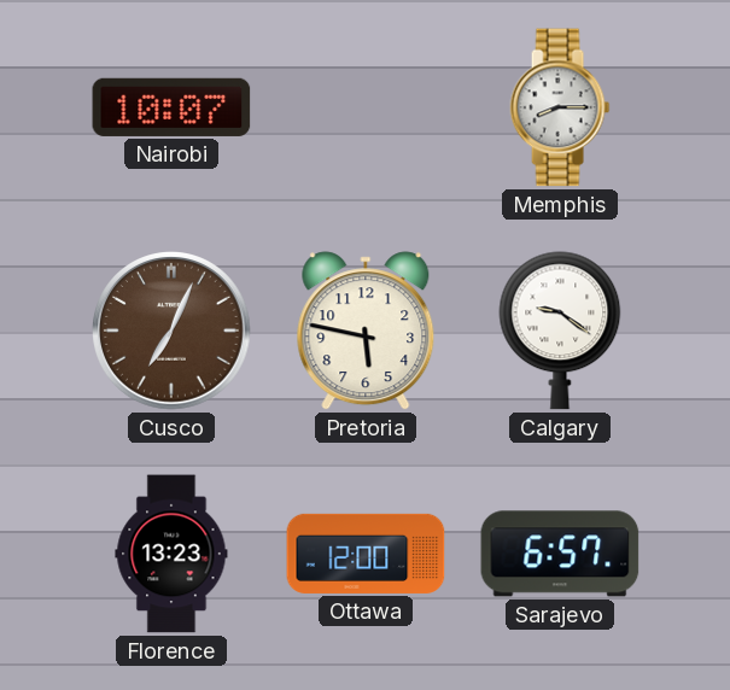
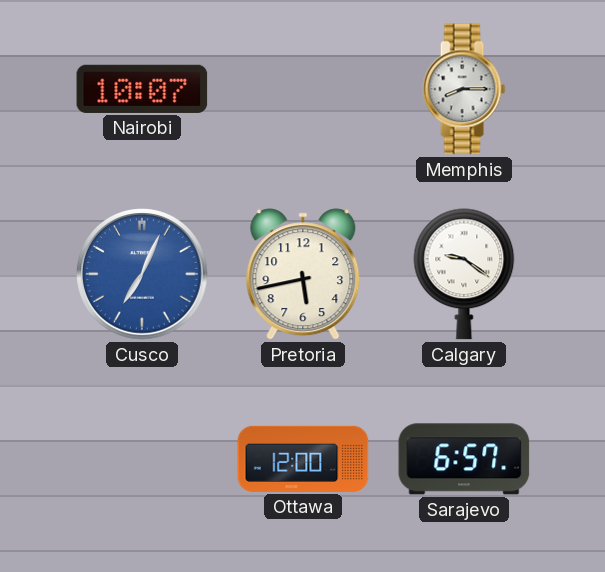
Cusco dial: brown -> blue (142, 274)
Pretoria: 5:47 -> 5:43 (303, 274)
Florence: 13:23 -> none (171, 554)
